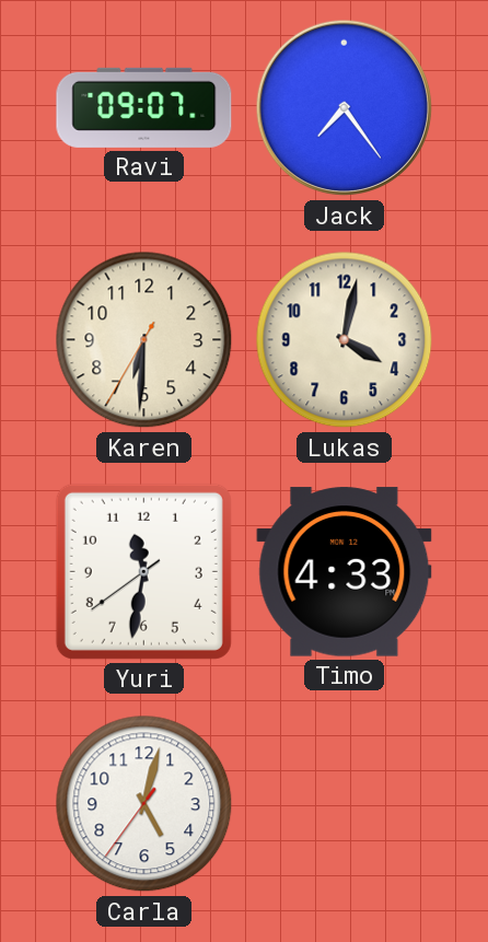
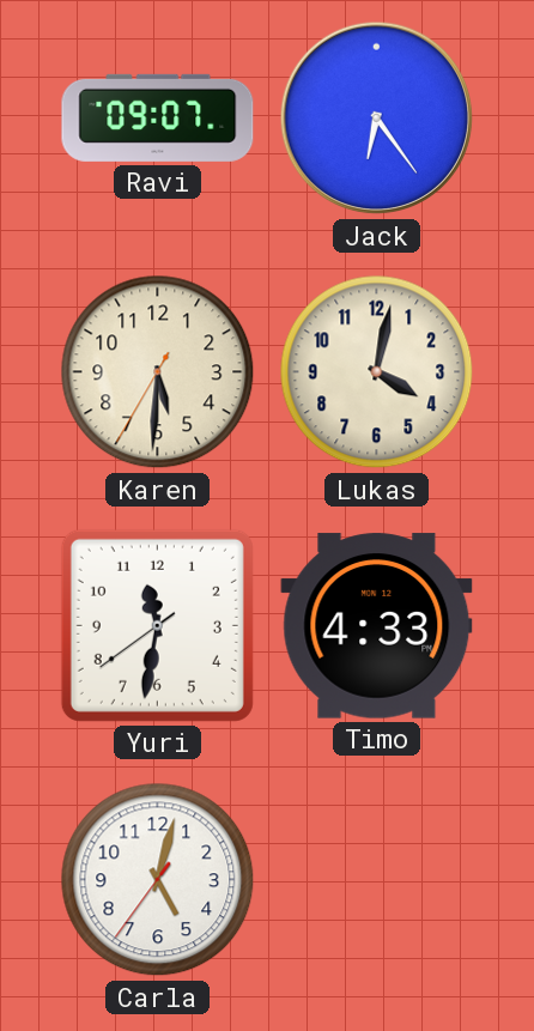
Jack: 7:24 -> 6:24 (377, 119)
Karen: 6:30 -> 5:30 (158, 372)
